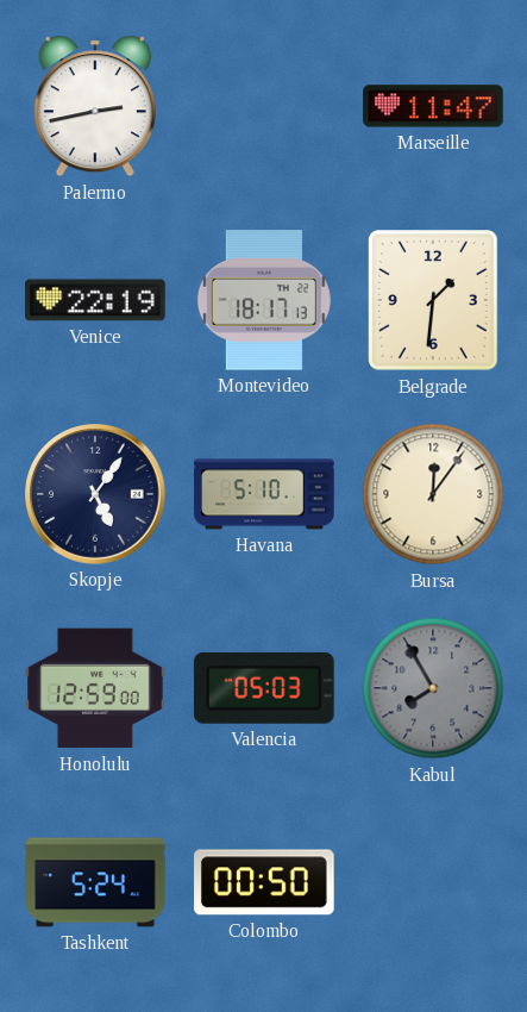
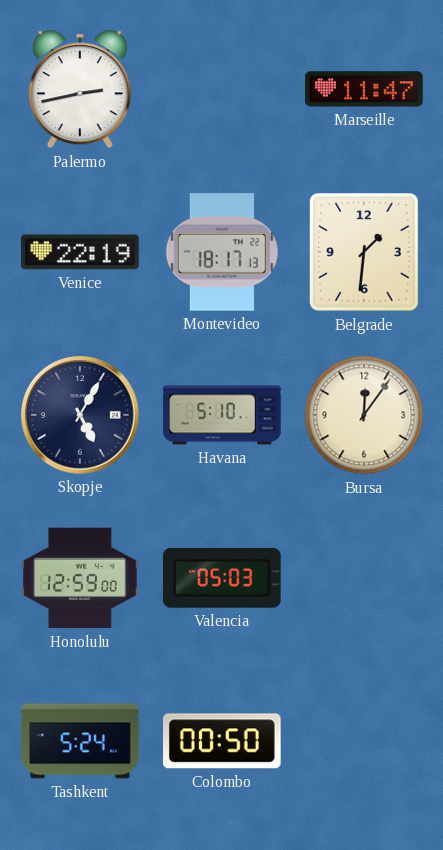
Skopje: 5:06 -> 5:05 (80, 415)
Kabul: 7:55 -> none (433, 688)
